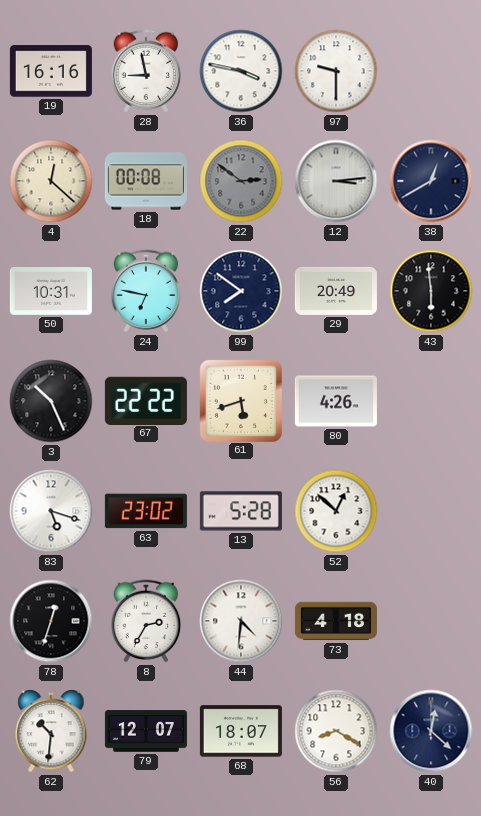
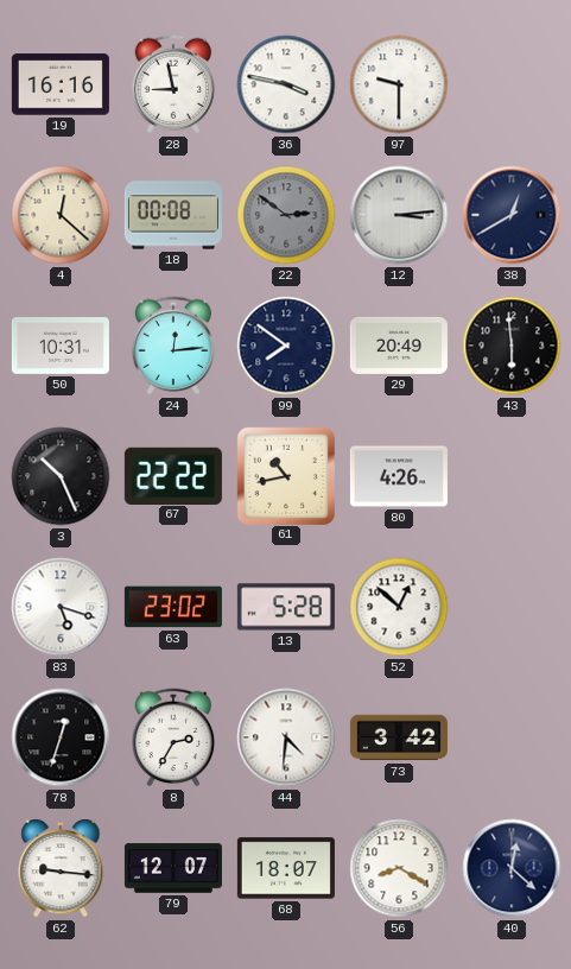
24: 6:47 -> 12:14 (173, 346)
61: 5:42 -> 10:43 (285, 475)
73: 4:18 -> 3:42 (399, 737)
62: 10:31 -> 9:16 (61, 869)
